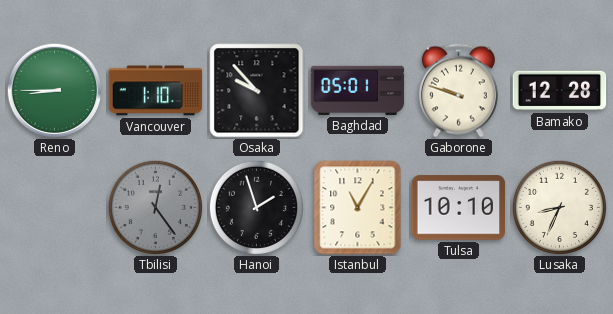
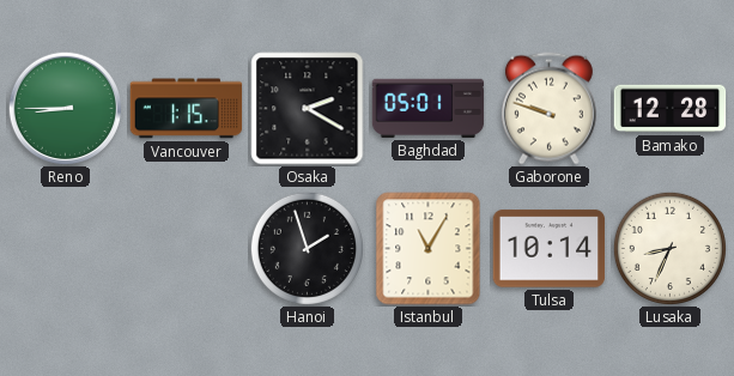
Vancouver: 1:10 -> 1:15 (187, 109)
Osaka: 9:53 -> 2:20 (308, 109)
Tbilisi: 12:24 -> none (155, 207)
Tulsa: 10:10 -> 10:14 (550, 249)
